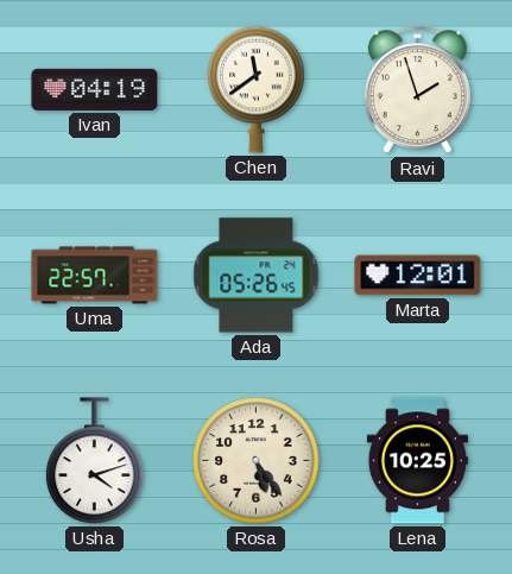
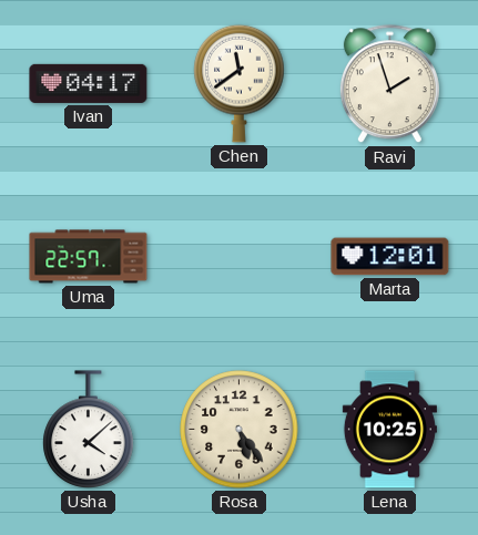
Ivan: 04:19 -> 04:17 (89, 83)
Ada: 05:26 -> none (257, 276)
Usha: 4:12 -> 4:08 (89, 430)
